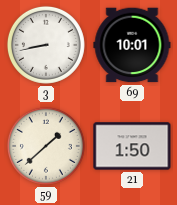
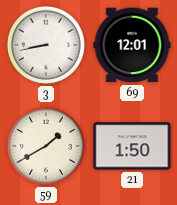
69: 10:01 -> 12:01 (132, 45)
59: 1:38 -> 1:40 (46, 146)
